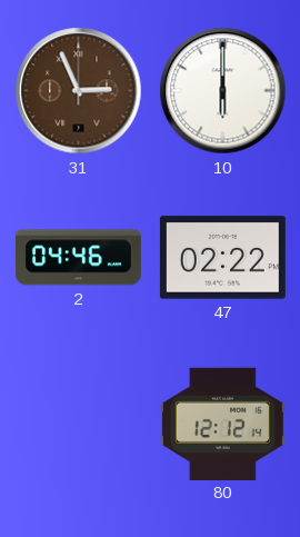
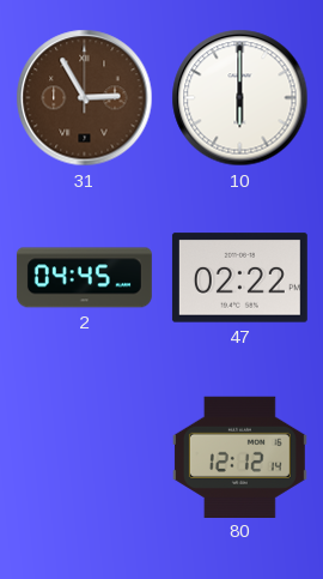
31: 2:56 -> 2:55 (85, 98)
2: 04:46 -> 04:45 (84, 278)
